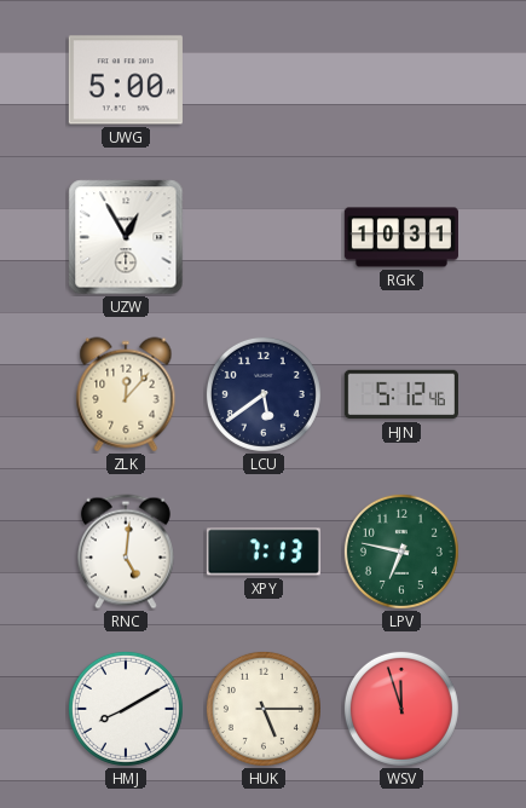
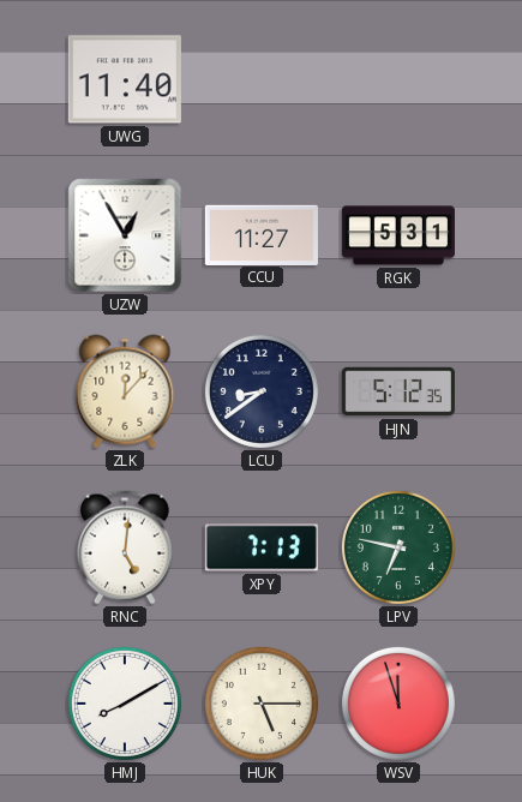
UWG: 5:00 -> 11:40 (125, 79)
CCU: none -> 11:27 (262, 234)
RGK: 10:31 -> 5:31 (398, 235)
LCU: 5:39 -> 8:39 (262, 391)
HJN: 5:12:46 -> 5:12:35 (398, 391)
